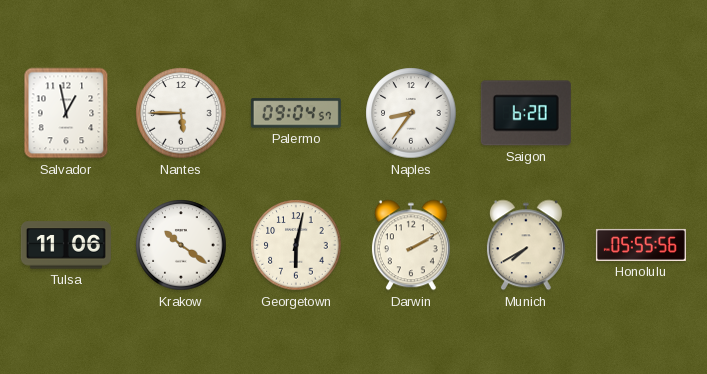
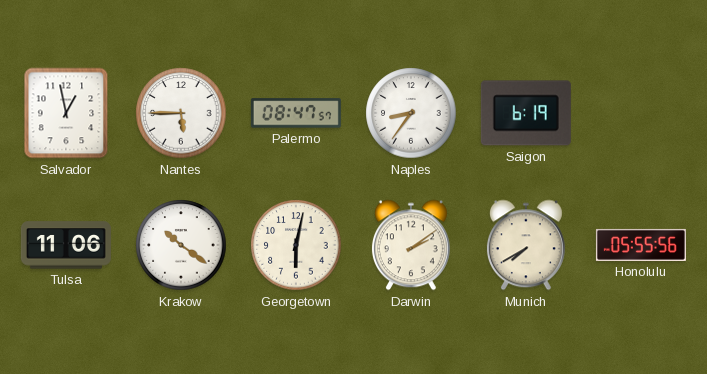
Palermo: 09:04 -> 08:47 (296, 113)
Saigon: 6:20 -> 6:19 (526, 113)
Darwin: 2:10 -> 2:09 (411, 245)
